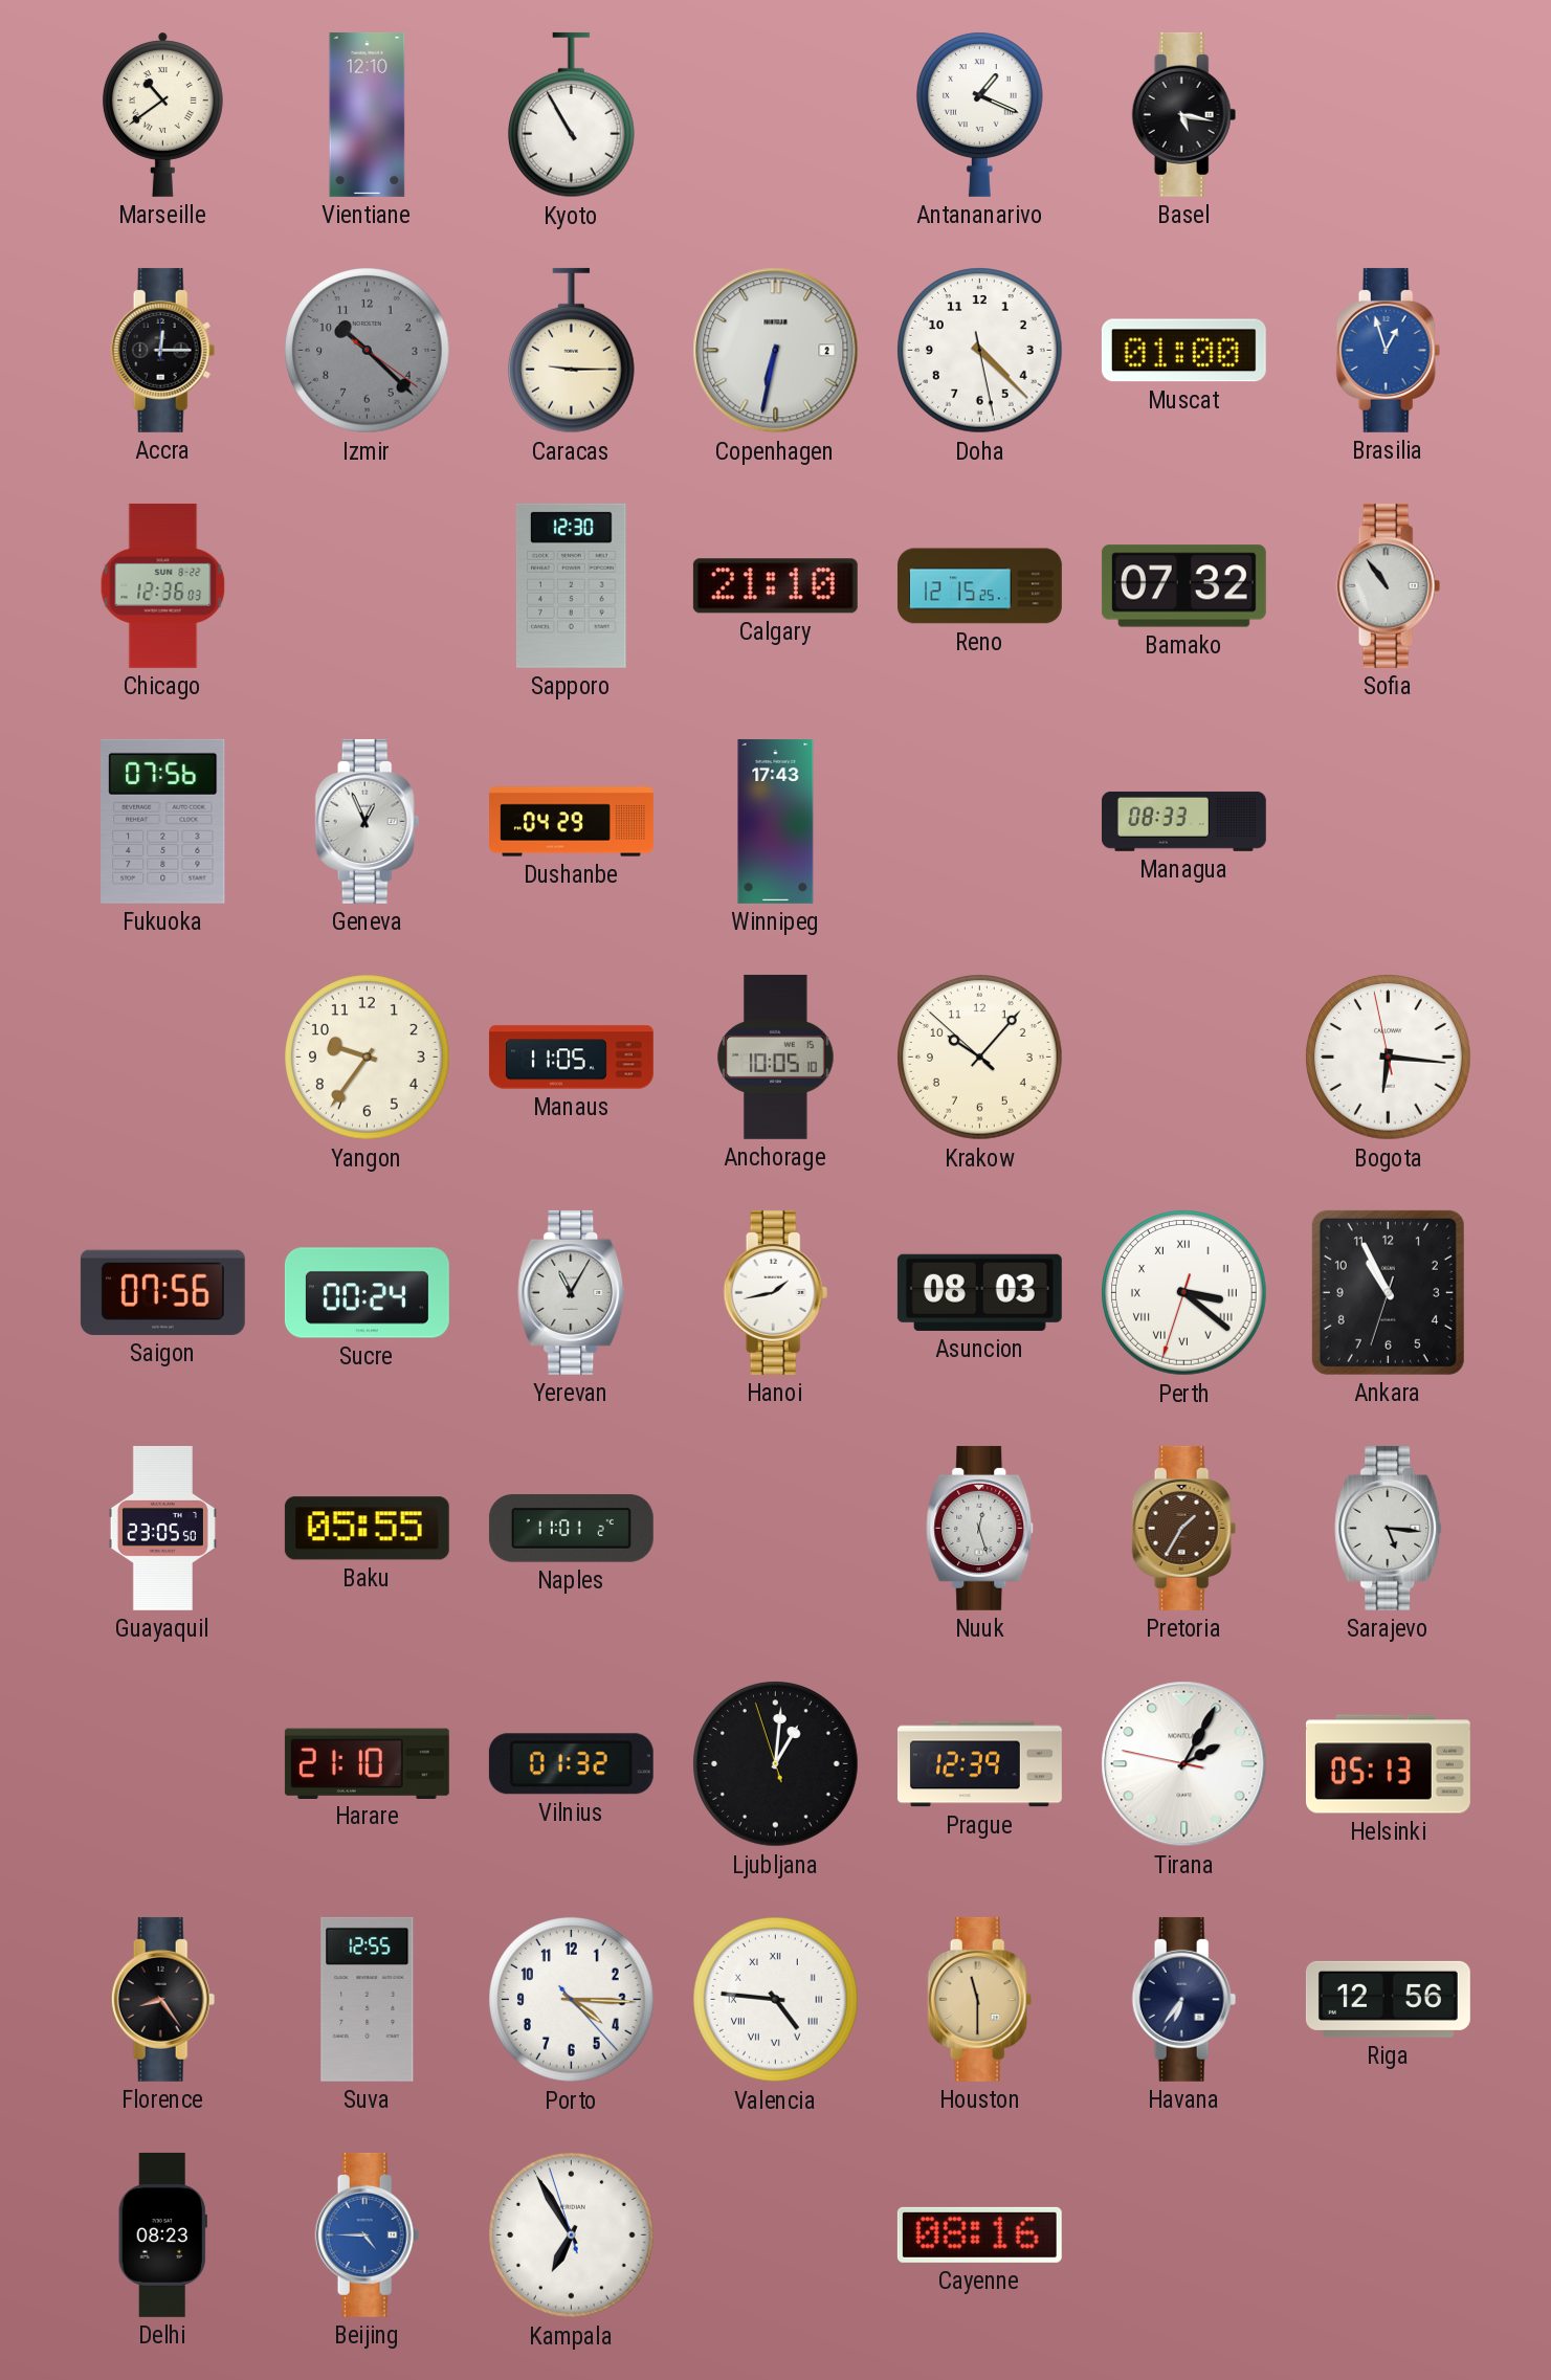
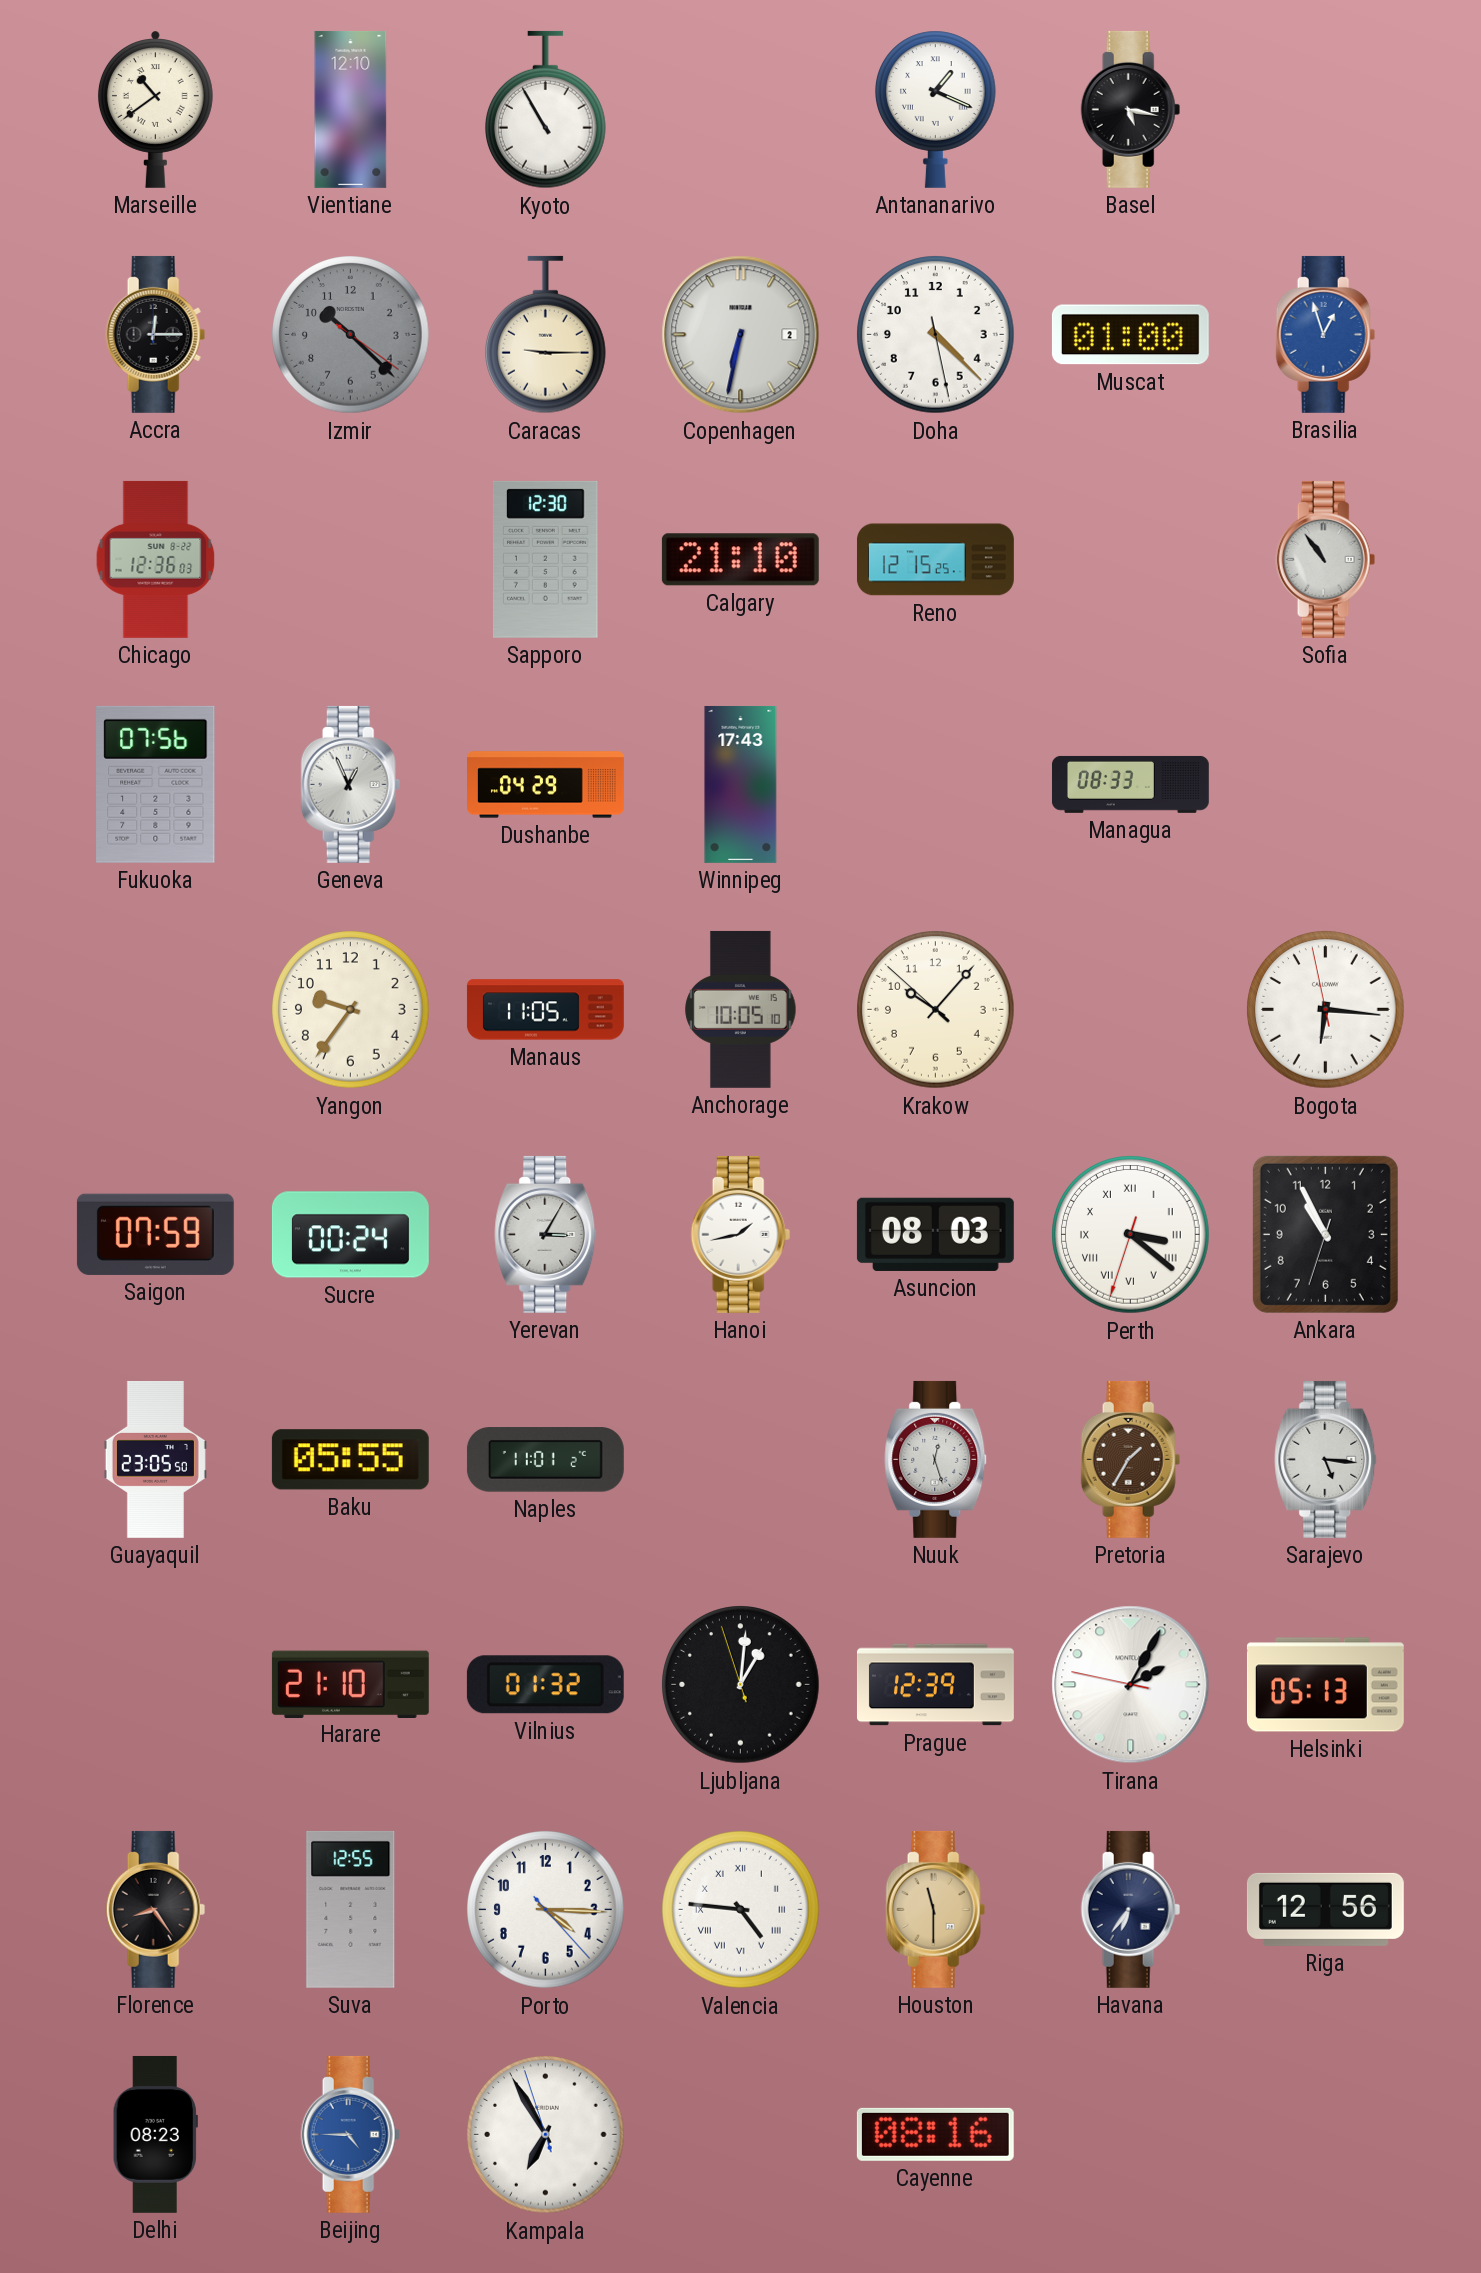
Bamako: 07:32 -> none (1183, 586)
Saigon: 07:56 -> 07:59 (155, 1234)
Yerevan: 11:05 -> 3:05 (546, 1234)
